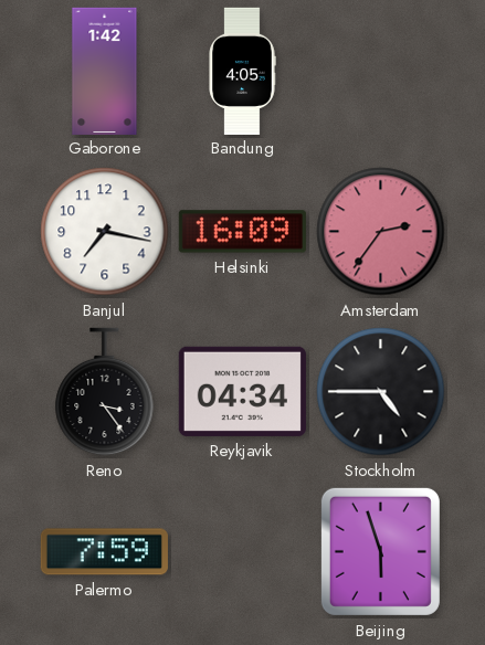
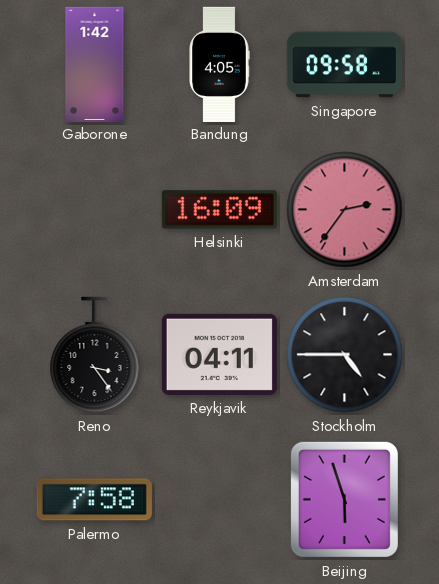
Singapore: none -> 09:58 (344, 65)
Banjul: 7:17 -> none (105, 232)
Reykjavik: 04:34 -> 04:11 (219, 354)
Palermo: 7:59 -> 7:58 (94, 500)
